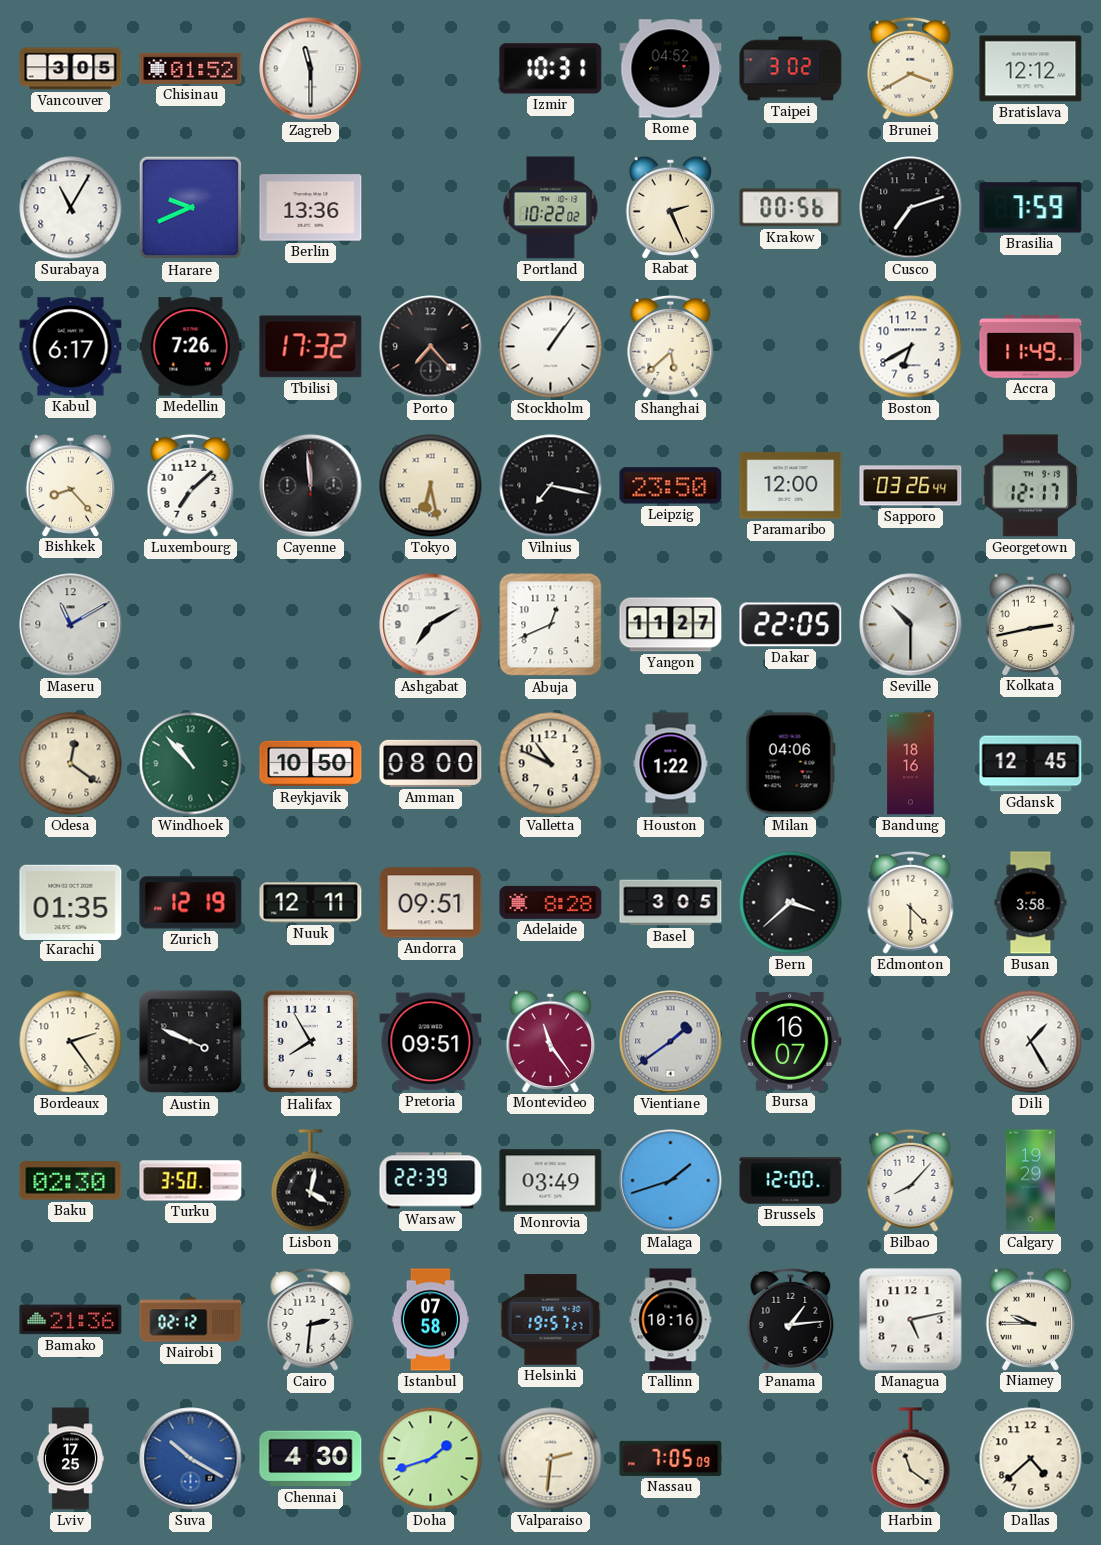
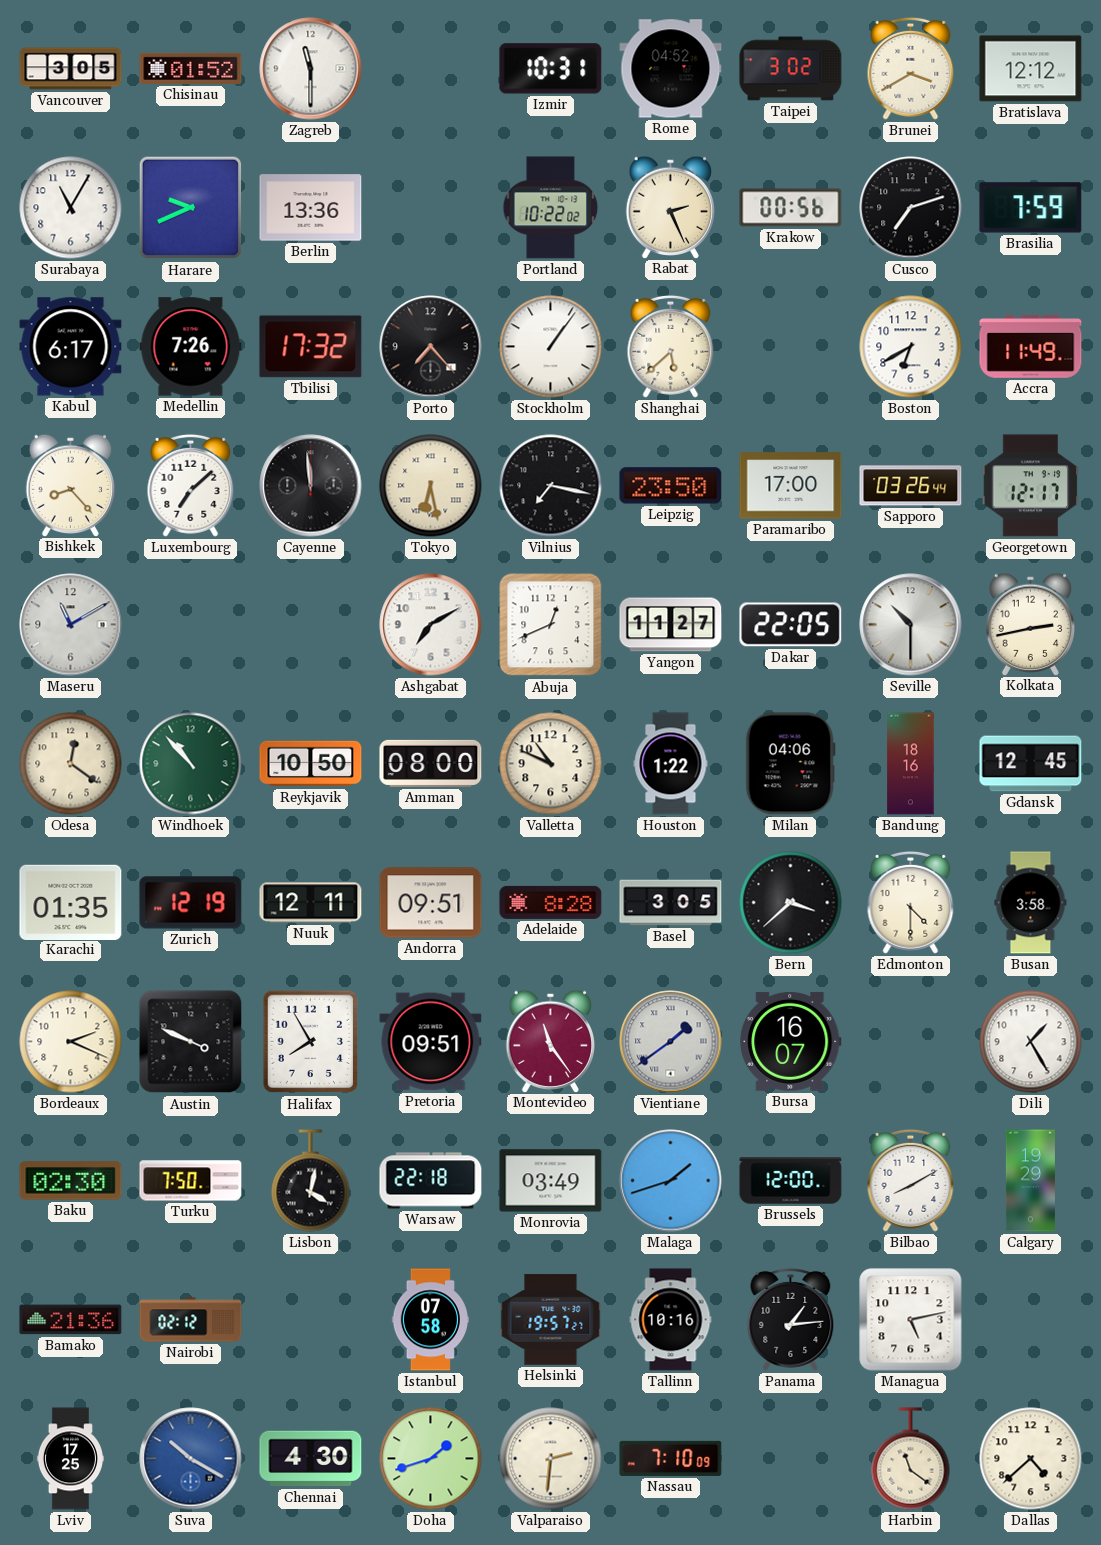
Paramaribo: 12:00 -> 17:00 (791, 486)
Bordeaux: 2:24 -> 2:19 (71, 1042)
Turku: 3:50 -> 7:50 (191, 1181)
Warsaw: 22:39 -> 22:18 (431, 1181)
Bilbao: 8:07 -> 8:10 (911, 1180)
Cairo: 2:31 -> none (311, 1319)
Niamey: 9:45 -> none (1030, 1319)
Nassau: 7:05 -> 7:10 (671, 1458)
